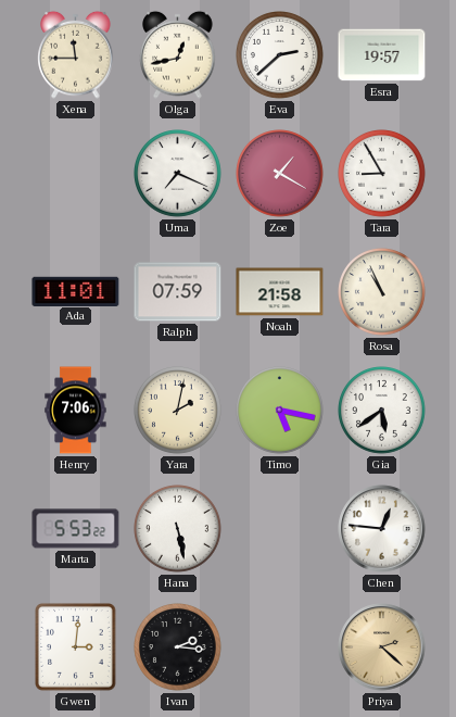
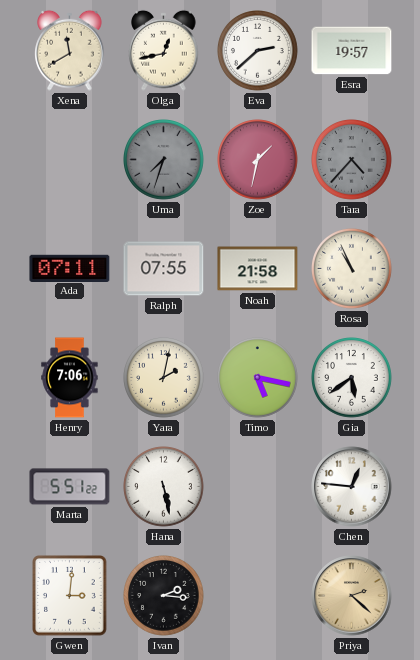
Xena: 11:45 -> 11:40 (70, 50)
Uma: 7:19 -> 7:33 (164, 160)
Uma dial: white -> grey (164, 160)
Zoe: 1:20 -> 1:32 (258, 160)
Tara: 8:55 -> 4:37 (352, 160)
Tara dial: white -> grey (352, 160)
Ada: 11:01 -> 07:11 (70, 268)
Ralph: 07:59 -> 07:55 (164, 269)
Marta: 5:53 -> 5:51 (70, 487)
